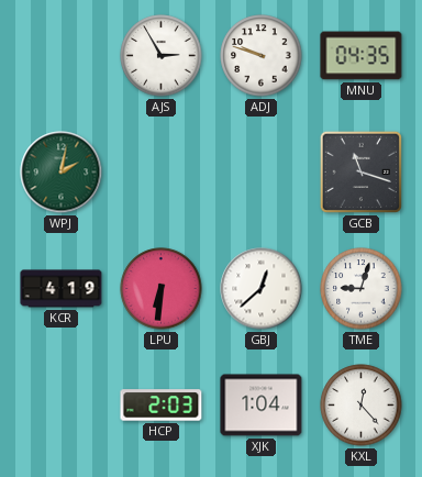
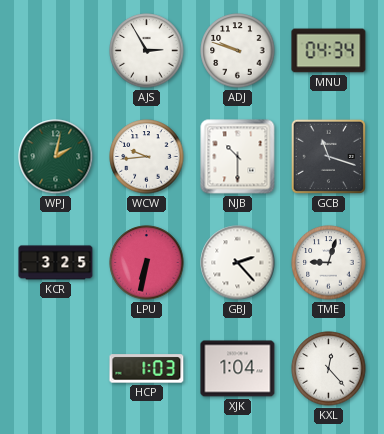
MNU: 04:35 -> 04:34 (329, 51)
WCW: none -> 9:44 (147, 157)
NJB: none -> 10:30 (238, 157)
KCR: 4:19 -> 3:25 (56, 263)
LPU: 6:31 -> 6:32 (147, 263)
GBJ: 12:38 -> 2:23 (238, 263)
HCP: 2:03 -> 1:03 (147, 369)
